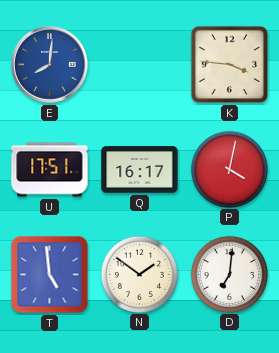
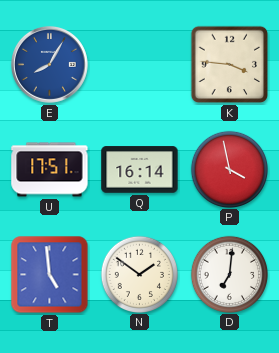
E: 8:01 -> 8:05 (49, 64)
Q: 16:17 -> 16:14 (140, 170)
P: 4:02 -> 3:58 (229, 169)
